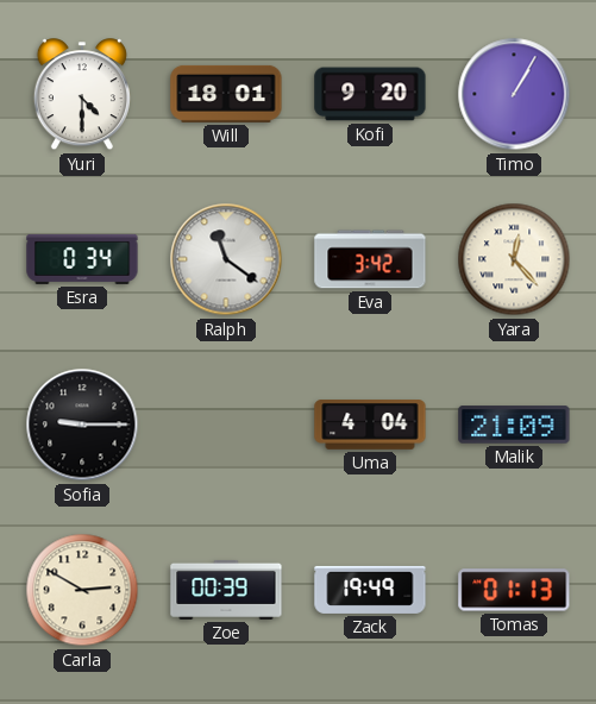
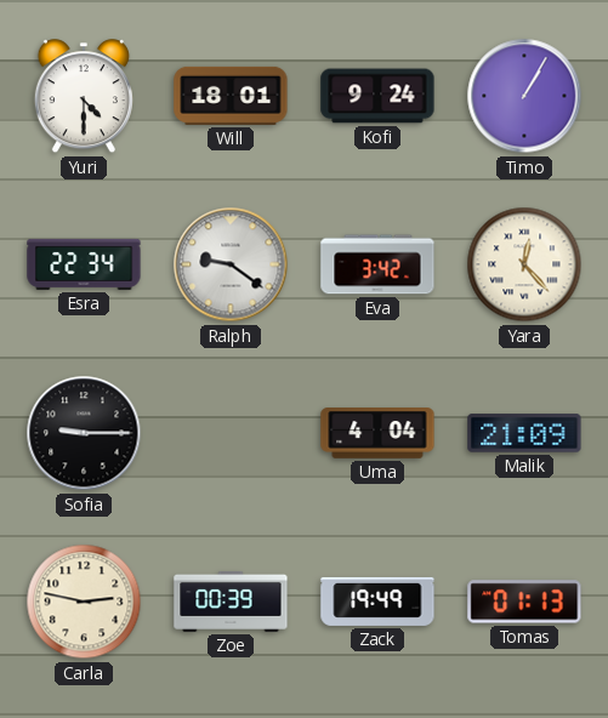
Kofi: 9:20 -> 9:24 (377, 96)
Esra: 0:34 -> 22:34 (84, 264)
Ralph: 11:21 -> 9:21 (231, 264)
Carla: 2:50 -> 2:47 (84, 602)
